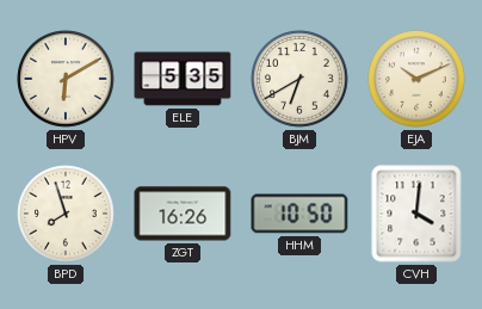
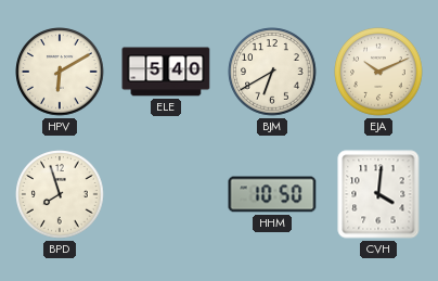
ELE: 5:35 -> 5:40 (166, 72)
ZGT: 16:26 -> none (183, 214)
